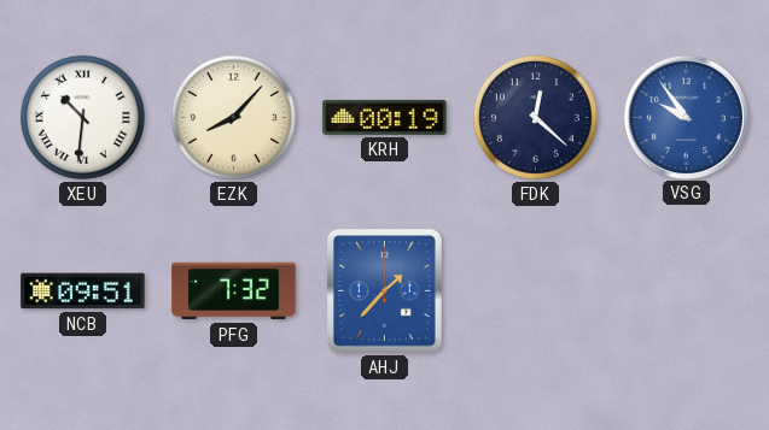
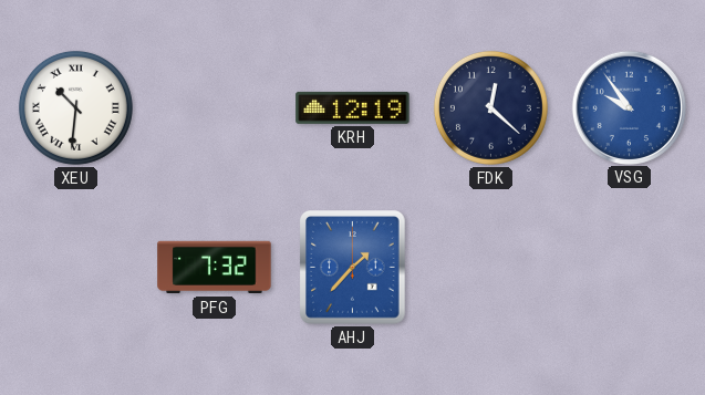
EZK: 8:07 -> none (233, 117)
KRH: 00:19 -> 12:19 (353, 107)
NCB: 09:51 -> none (83, 291)
